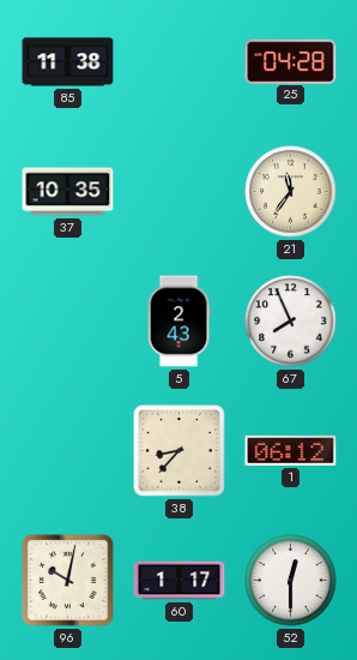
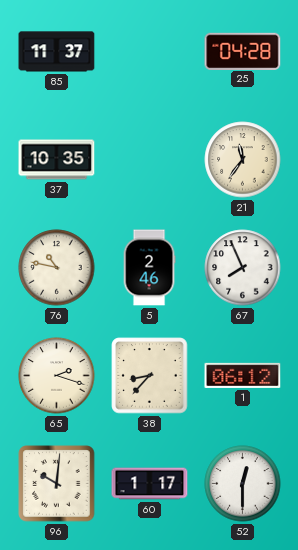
85: 11:38 -> 11:37 (57, 52)
76: none -> 10:47 (57, 268)
5: 2:43 -> 2:46 (149, 268)
65: none -> 2:18 (57, 376)
96: 10:02 -> 10:01 (57, 484)
